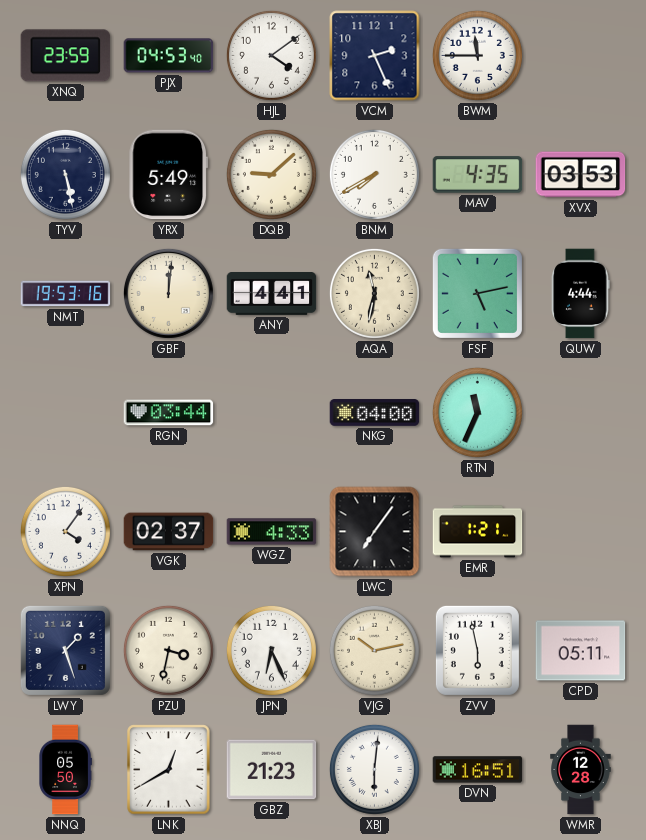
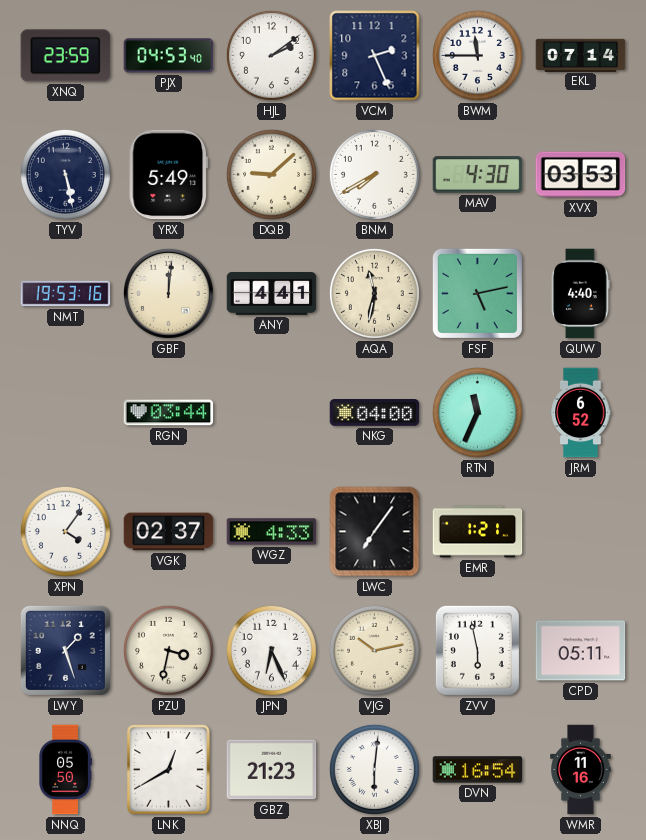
HJL: 4:09 -> 2:09 (271, 55)
EKL: none -> 07:14 (581, 55)
MAV: 4:35 -> 4:30 (478, 175)
QUW: 4:44 -> 4:40 (581, 294)
JRM: none -> 6:52 (581, 413)
DVN: 16:51 -> 16:54 (478, 770)
WMR: 12:28 -> 11:16 (581, 770)
